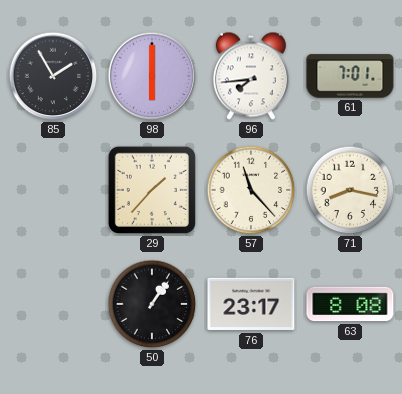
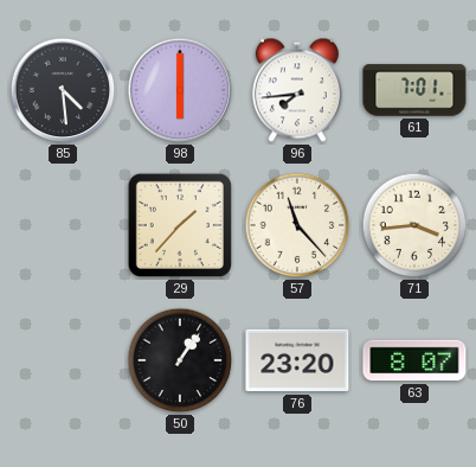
85: 1:55 -> 4:29 (63, 90)
71: 8:17 -> 3:44 (414, 225)
76: 23:17 -> 23:20 (297, 360)
63: 8:08 -> 8:07 (414, 360)
